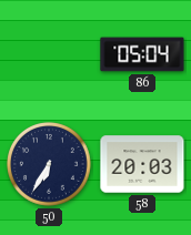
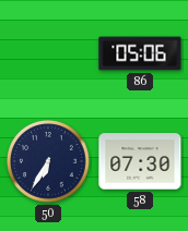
86: 05:04 -> 05:06 (140, 53)
58: 20:03 -> 07:30 (140, 161)
